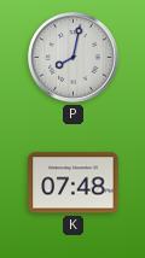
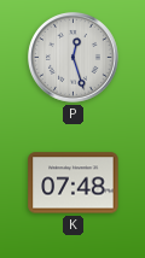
P: 8:02 -> 12:27 (74, 58)
